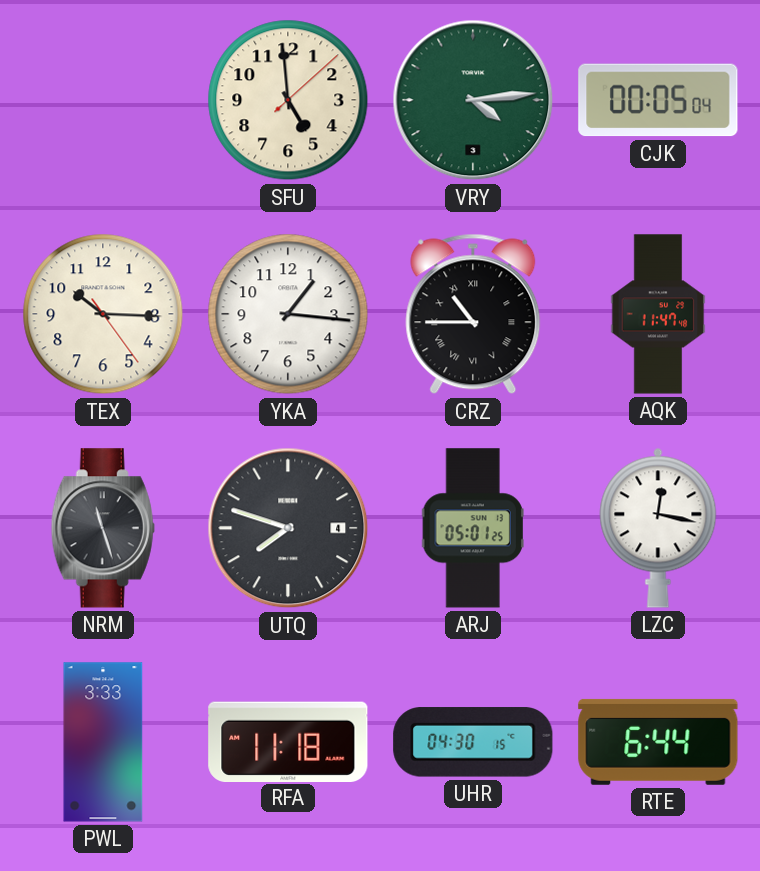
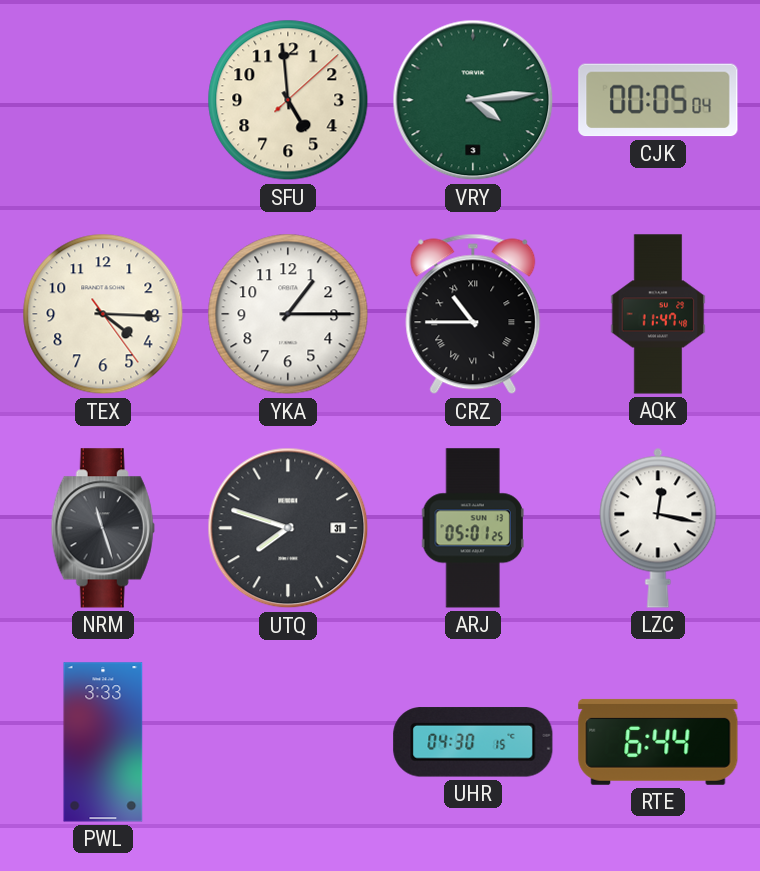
TEX: 10:15 -> 4:15 (103, 314)
YKA: 1:16 -> 1:15 (288, 314)
UTQ date: 4 -> 31 (288, 528)
RFA: 11:18 -> none (288, 741)
